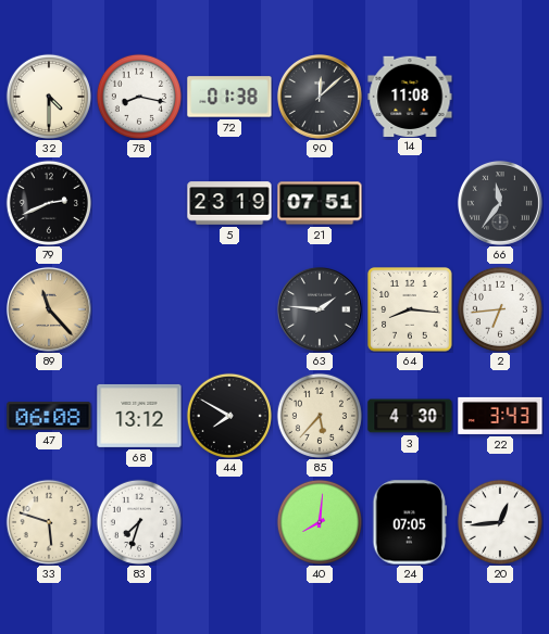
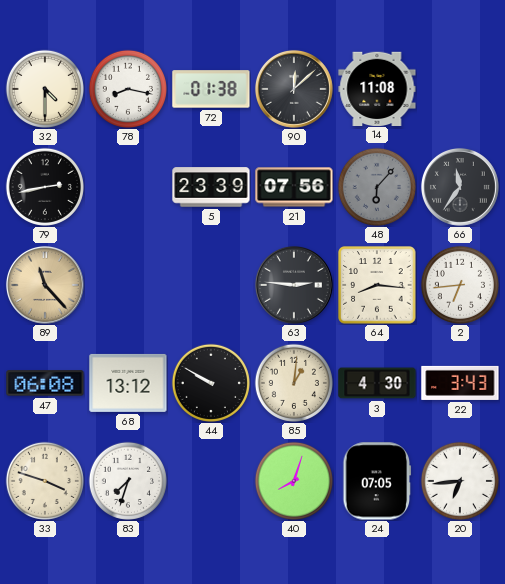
79: 2:41 -> 2:43 (45, 187)
5: 23:19 -> 23:39 (211, 187)
21: 07:51 -> 07:56 (294, 187)
48: none -> 6:07 (377, 187)
63: 1:46 -> 2:46 (294, 285)
44: 7:50 -> 9:50 (211, 383)
85: 5:37 -> 1:01 (294, 383)
33: 5:48 -> 3:48 (45, 481)
40: 8:01 -> 8:03 (294, 481)
20: 12:44 -> 6:44 (460, 481)
